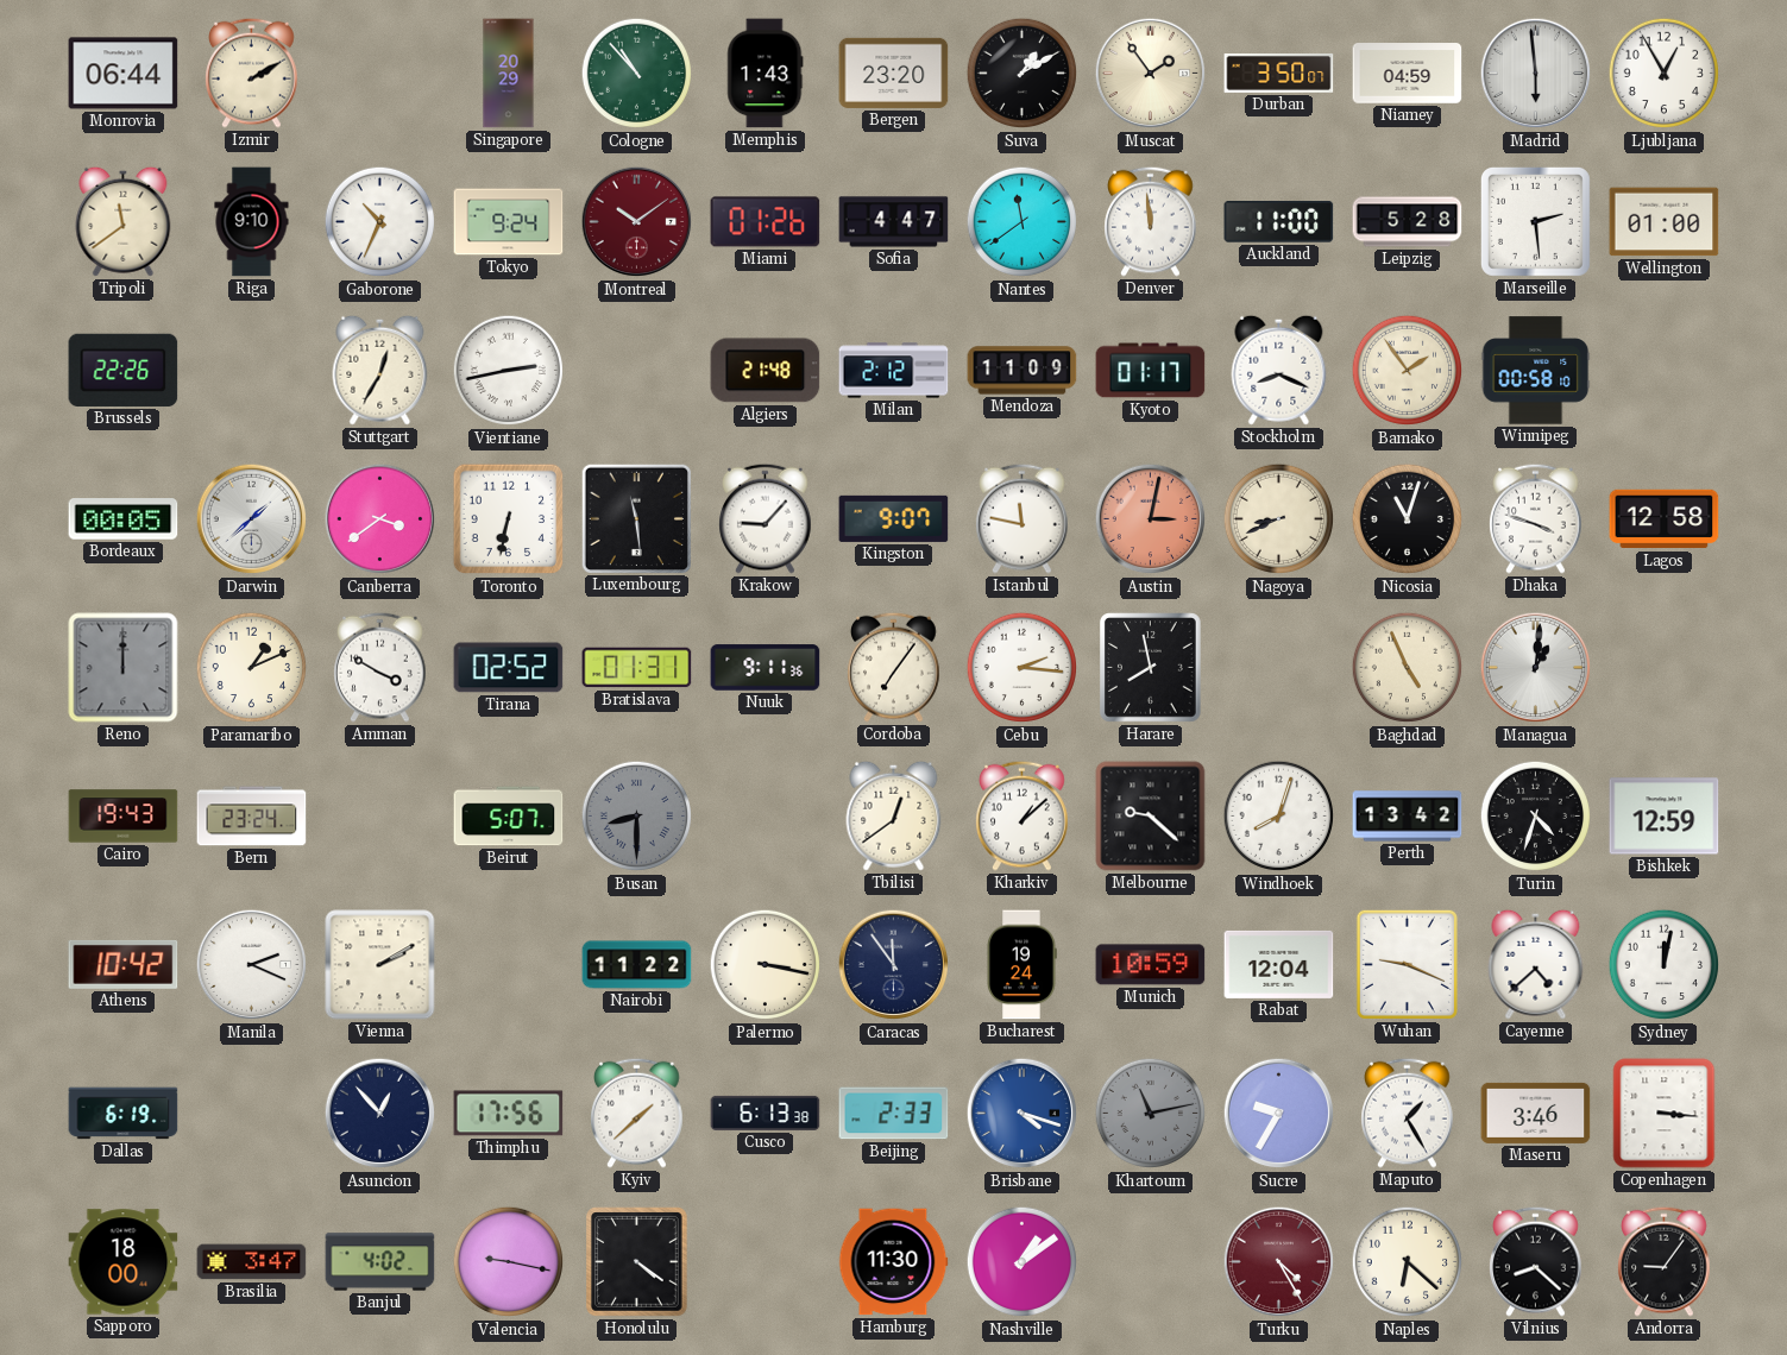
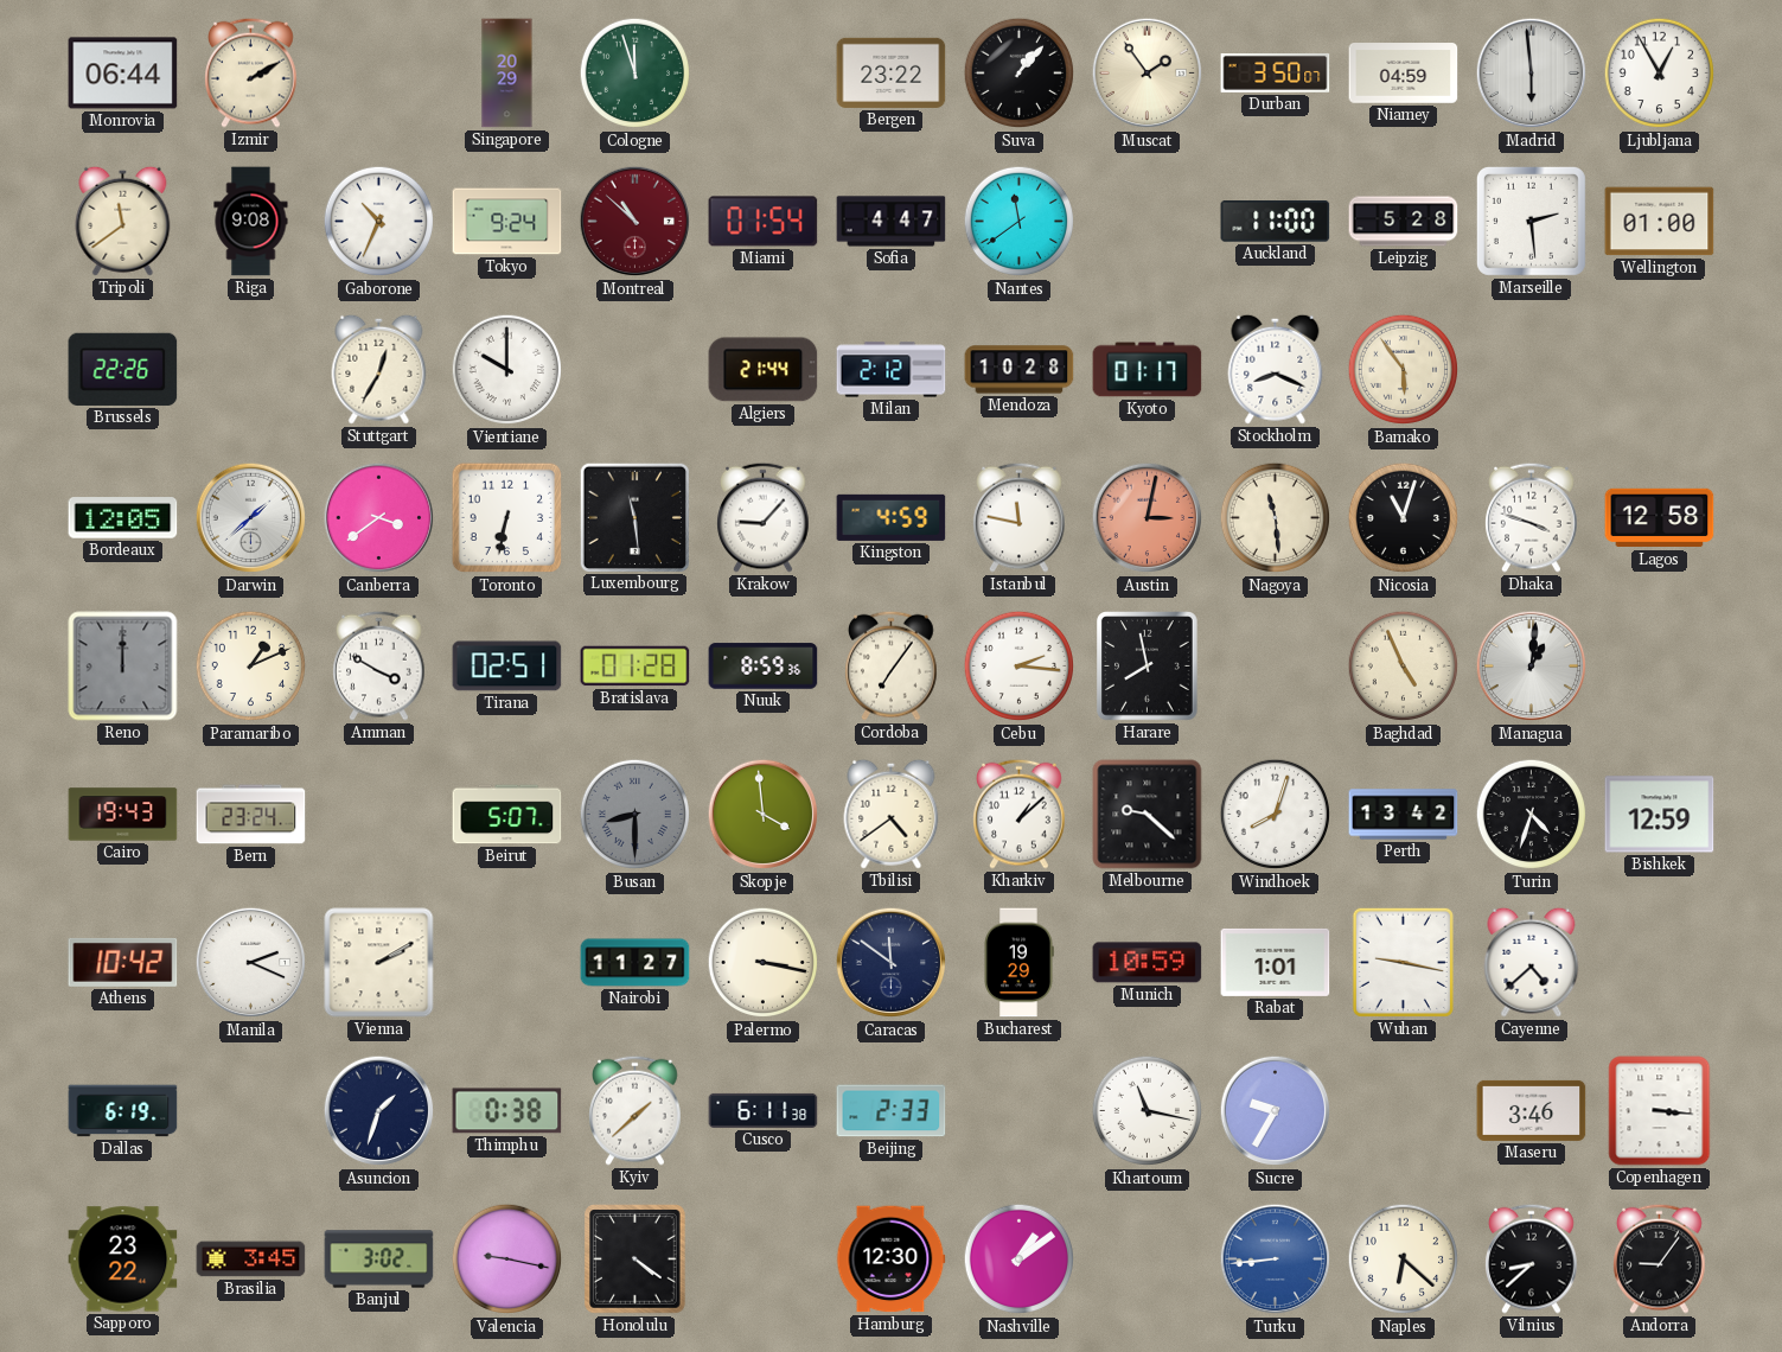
Cologne: 10:53 -> 11:57 (635, 74)
Memphis: 1:43 -> none (766, 74)
Bergen: 23:20 -> 23:22 (892, 72)
Suva: 1:10 -> 1:07 (1020, 74)
Riga: 9:10 -> 9:08 (251, 222)
Montreal: 10:09 -> 10:52 (635, 222)
Miami: 01:26 -> 01:54 (764, 222)
Denver: 11:59 -> none (1151, 221)
Vientiane: 2:43 -> 10:00 (507, 370)
Algiers: 21:48 -> 21:44 (764, 370)
Mendoza: 11:09 -> 10:28 (1020, 370)
Bamako: 1:54 -> 5:54 (1404, 370)
Winnipeg: 00:58 -> none (1536, 371)
Bordeaux: 00:05 -> 12:05 (123, 518)
Kingston: 9:07 -> 4:59 (892, 517)
Nagoya: 8:41 -> 11:29 (1276, 518)
Tirana: 02:52 -> 02:51 (507, 667)
Bratislava: 01:31 -> 01:28 (635, 667)
Nuuk: 9:11 -> 8:59 (764, 667)
Skopje: none -> 3:59 (764, 815)
Tbilisi: 12:39 -> 4:39 (892, 814)
Nairobi: 11:22 -> 11:27 (635, 963)
Caracas: 11:54 -> 11:51 (892, 963)
Bucharest: 19:24 -> 19:29 (1018, 963)
Rabat: 12:04 -> 1:01 (1276, 962)
Wuhan: 9:19 -> 9:17 (1403, 962)
Sydney: 12:02 -> none (1665, 965)
Asuncion: 12:53 -> 1:33 (379, 1111)
Thimphu: 17:56 -> 0:38 (507, 1111)
Cusco: 6:13 -> 6:11 (764, 1110)
Brisbane: 4:18 -> none (1023, 1114)
Khartoum: 11:13 -> 11:17 (1148, 1111)
Khartoum dial: grey -> white (1148, 1111)
Maputo: 1:25 -> none (1408, 1113)
Sapporo: 18:00 -> 23:22 (123, 1259)
Brasilia: 3:47 -> 3:45 (251, 1259)
Banjul: 4:02 -> 3:02 (379, 1259)
Hamburg: 11:30 -> 12:30 (890, 1259)
Turku: 4:25 -> 8:44 (1276, 1259)
Turku dial: burgundy -> blue (1276, 1259)
Vilnius: 8:22 -> 8:38 (1532, 1258)
